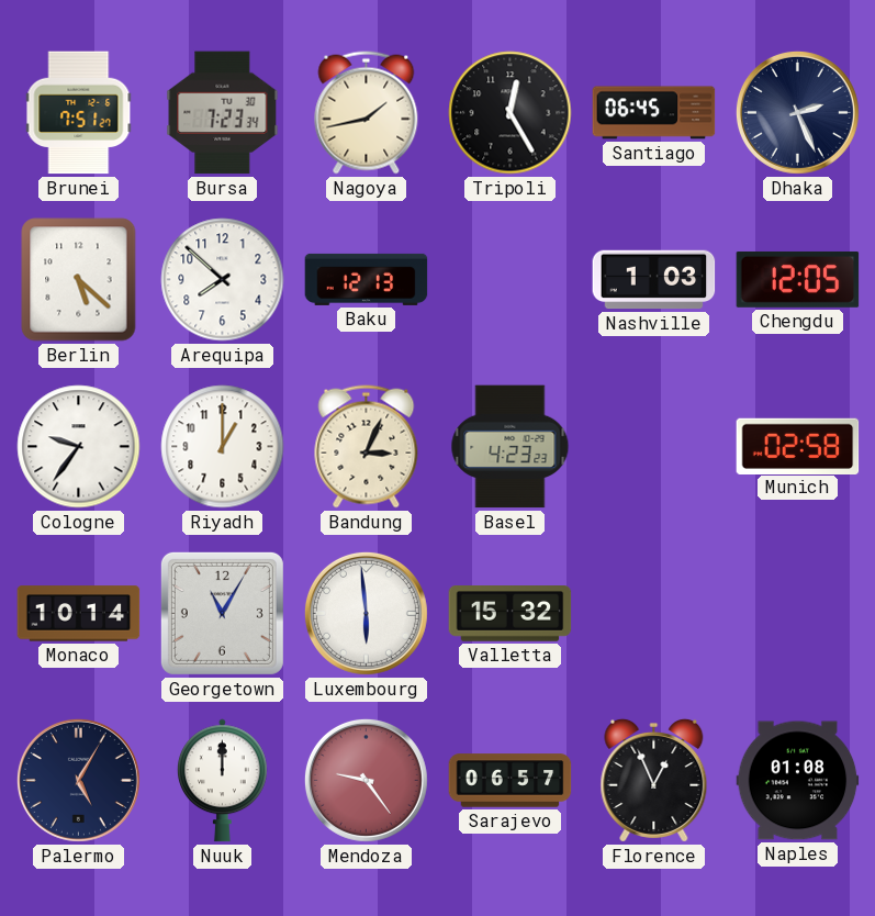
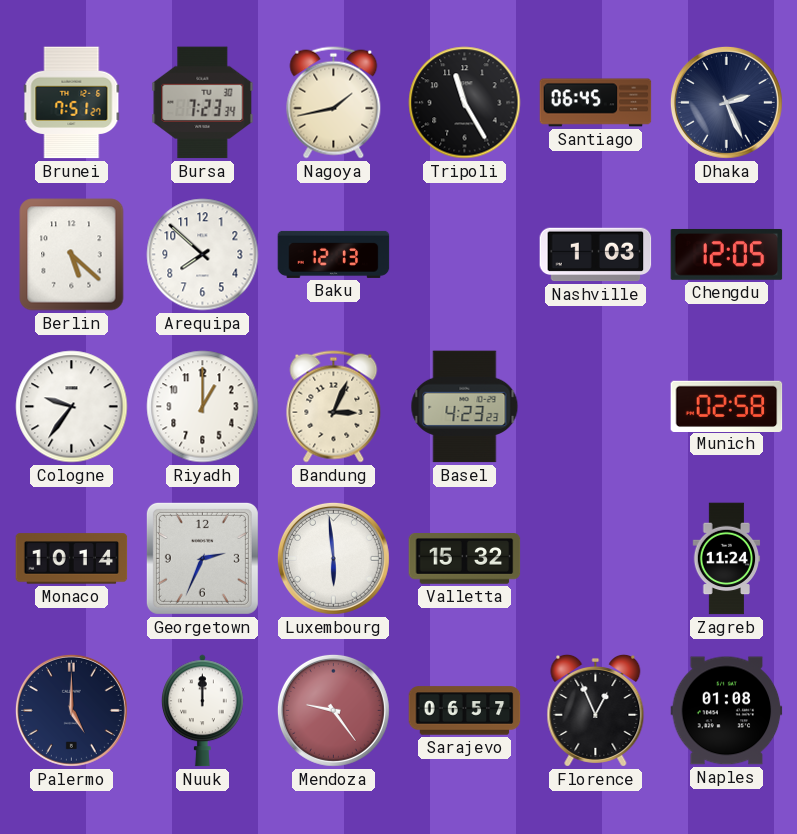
Tripoli: 12:25 -> 11:25 (465, 103)
Georgetown: 11:05 -> 2:34 (202, 558)
Zagreb: none -> 11:24 (727, 559)
Palermo: 5:05 -> 5:00 (71, 710)
